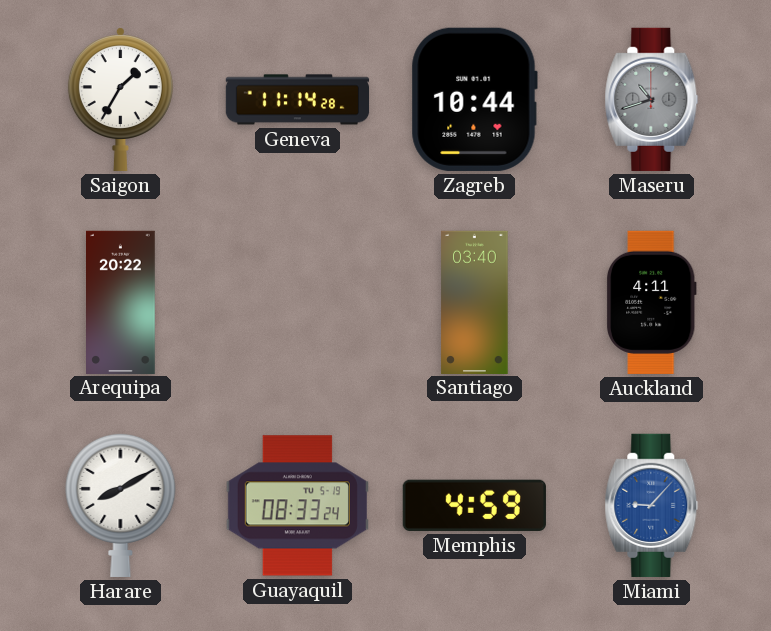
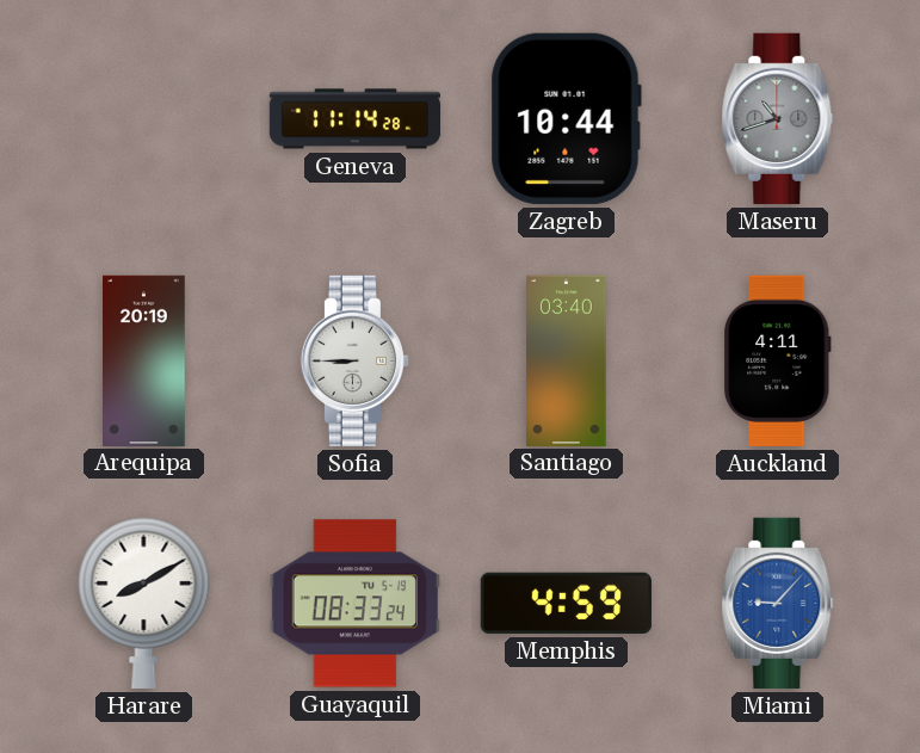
Saigon: 1:35 -> none (120, 99)
Arequipa: 20:22 -> 20:19 (144, 360)
Sofia: none -> 8:45 (354, 360)
